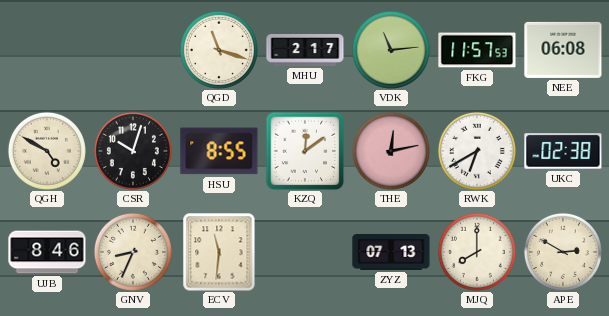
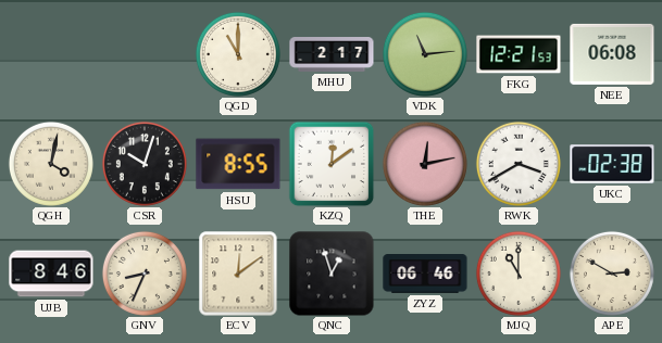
QGD: 11:18 -> 11:00 (238, 54)
FKG: 11:57 -> 12:21 (519, 54)
QGH: 4:50 -> 4:02 (51, 164)
RWK: 6:40 -> 3:40 (519, 164)
ECV: 11:31 -> 12:09 (238, 274)
QNC: none -> 12:57 (332, 274)
ZYZ: 07:13 -> 06:46 (425, 275)
MJQ: 8:00 -> 11:00 (519, 274)
